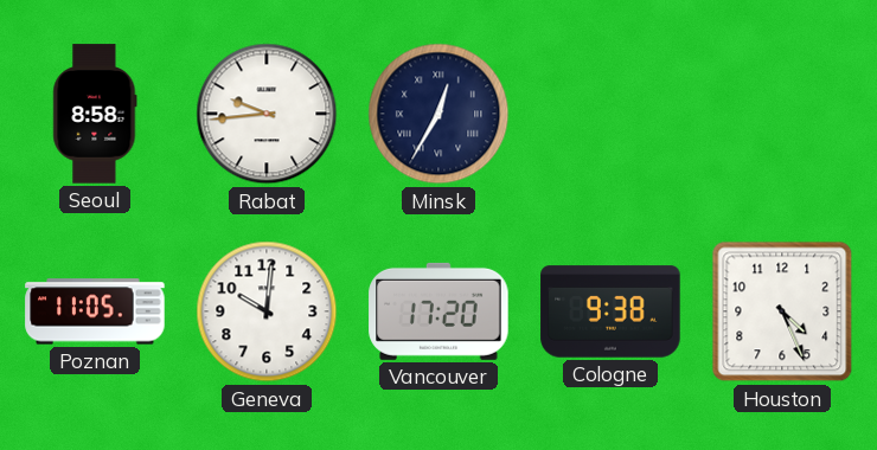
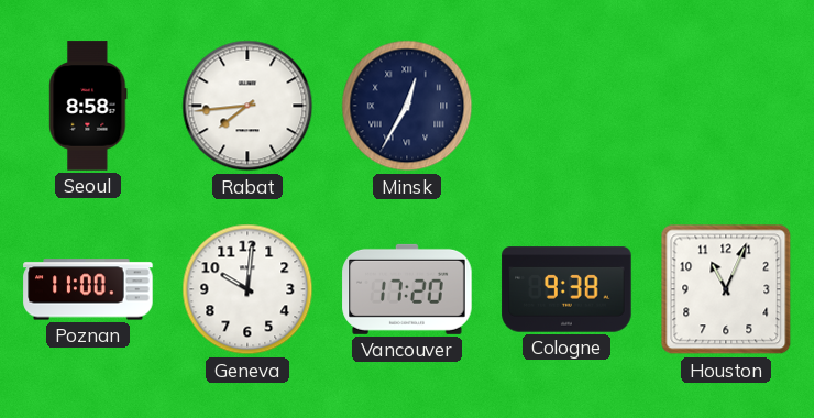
Rabat: 9:44 -> 7:44 (248, 106)
Poznan: 11:05 -> 11:00 (88, 289)
Houston: 4:26 -> 11:04 (726, 289)
